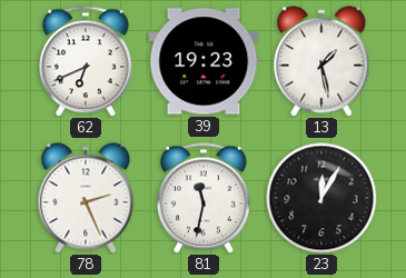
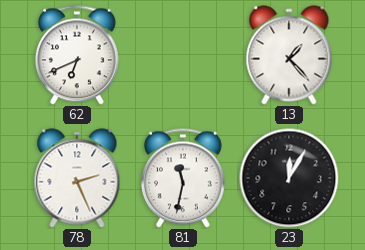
39: 19:23 -> none (204, 61)
13: 1:28 -> 1:23 (289, 55)
